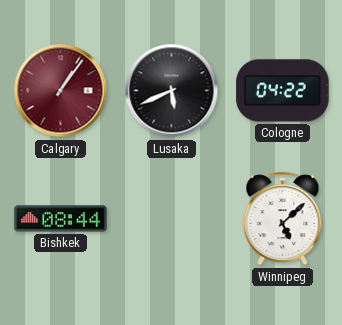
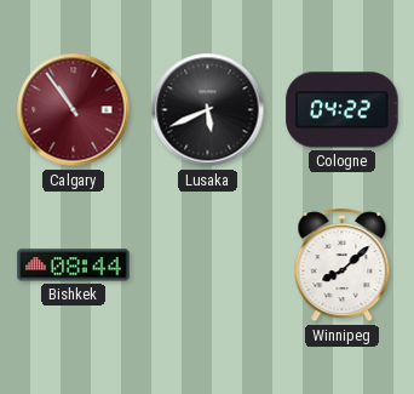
Calgary: 1:06 -> 10:54 (74, 110)
Winnipeg: 5:08 -> 8:08 (343, 265)
